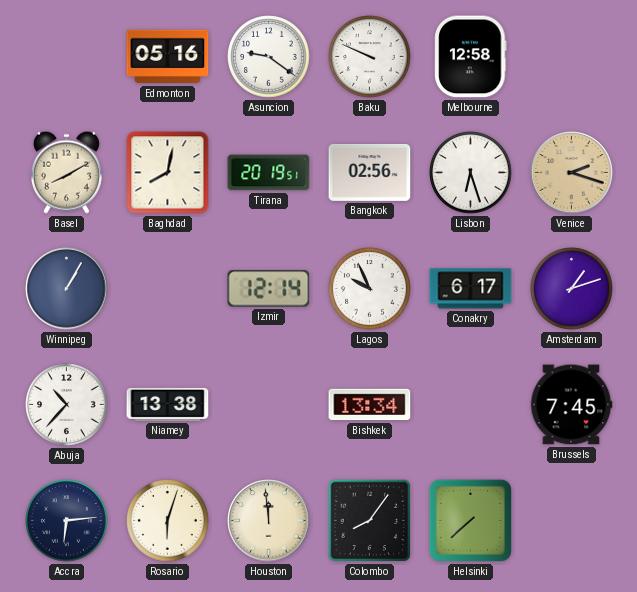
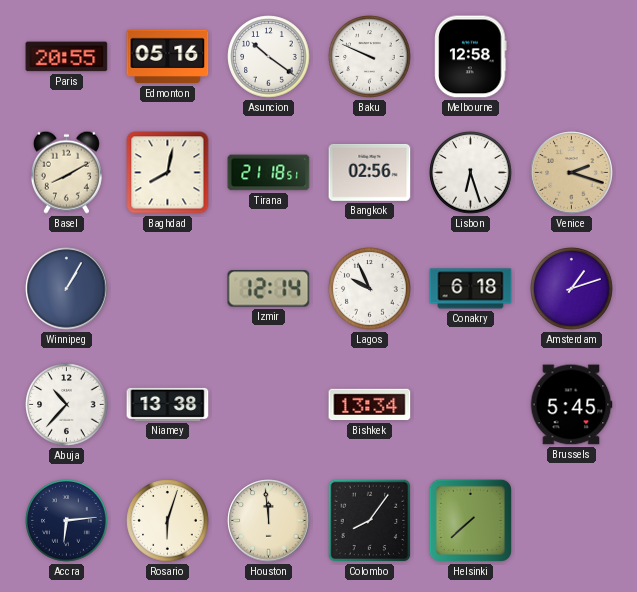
Paris: none -> 20:55 (67, 57)
Asuncion: 9:21 -> 10:21 (269, 57)
Tirana: 20:19 -> 21:18 (269, 173)
Conakry: 6:17 -> 6:18 (471, 289)
Brussels: 7:45 -> 5:45 (571, 405)
